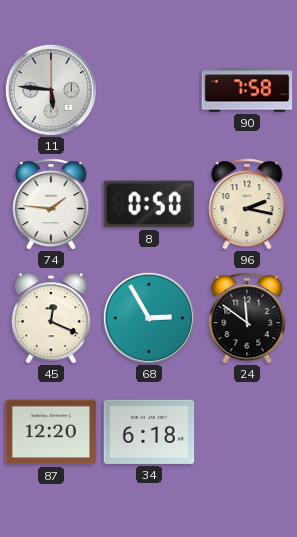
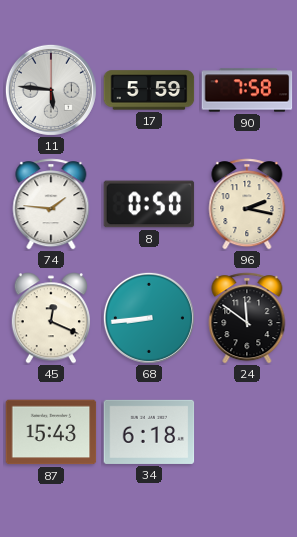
17: none -> 5:59 (149, 90)
68: 2:55 -> 8:44 (149, 318)
87: 12:20 -> 15:43 (51, 432)
